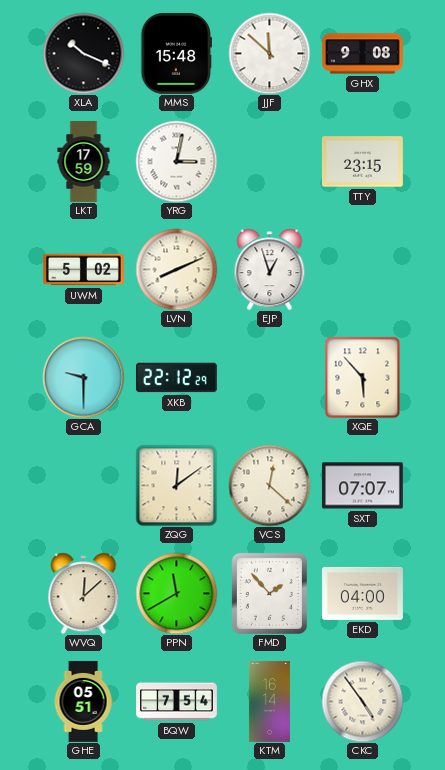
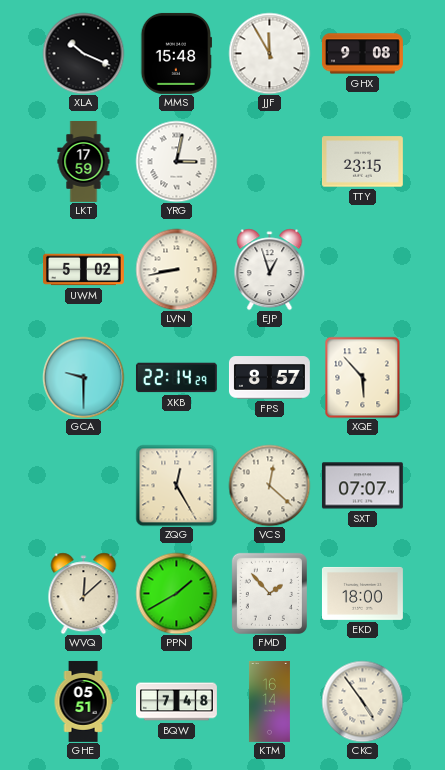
JJF: 11:52 -> 11:55 (269, 53)
LVN: 8:11 -> 8:43 (176, 269)
XKB: 22:12 -> 22:14 (176, 378)
FPS: none -> 8:57 (269, 378)
ZQG: 12:09 -> 12:25 (176, 485)
PPN: 11:40 -> 1:40 (176, 593)
EKD: 04:00 -> 18:00 (362, 593)
BQW: 7:54 -> 7:48 (177, 702)
